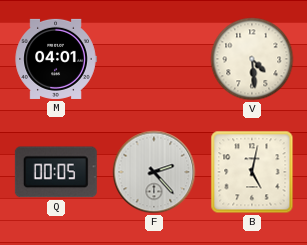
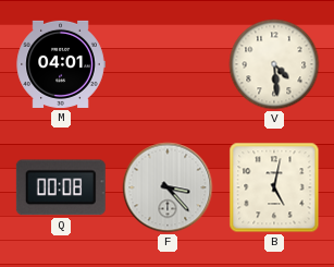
Q: 00:05 -> 00:08 (61, 187)
F: 2:23 -> 3:23 (168, 187)
